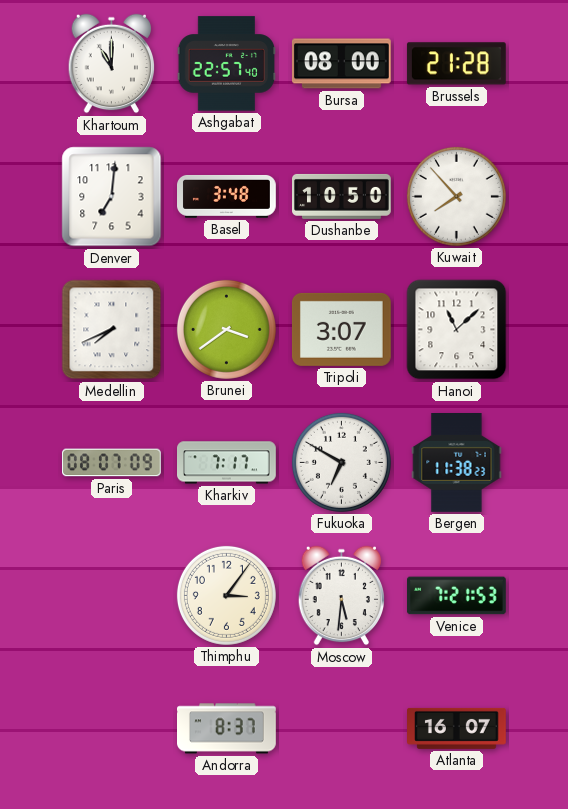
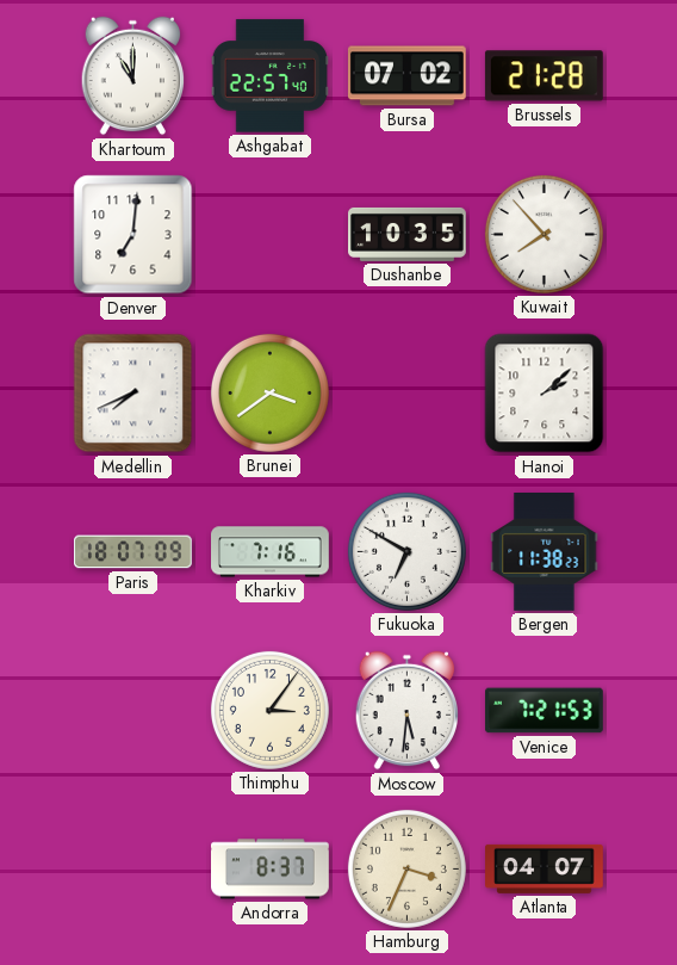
Bursa: 08:00 -> 07:02 (408, 76)
Basel: 3:48 -> none (227, 196)
Dushanbe: 10:50 -> 10:35 (408, 234)
Tripoli: 3:07 -> none (341, 329)
Hanoi: 11:08 -> 2:08 (545, 394)
Paris: 08:07 -> 18:07 (133, 552)
Kharkiv: 7:17 -> 7:16 (271, 552)
Hamburg: none -> 3:34 (406, 868)
Atlanta: 16:07 -> 04:07 (545, 868)
